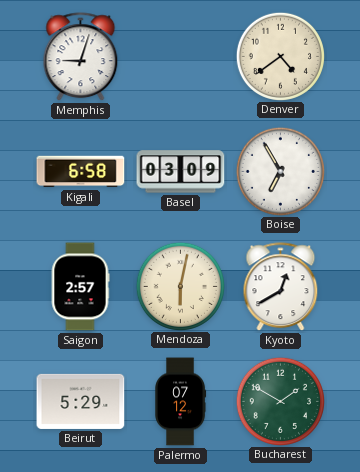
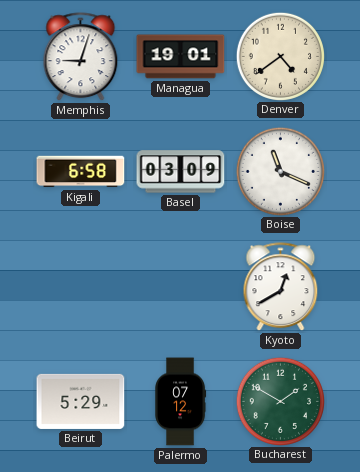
Managua: none -> 19:01 (181, 57)
Boise: 6:55 -> 11:19 (280, 171)
Saigon: 2:57 -> none (80, 287)
Mendoza: 6:02 -> none (180, 286)
